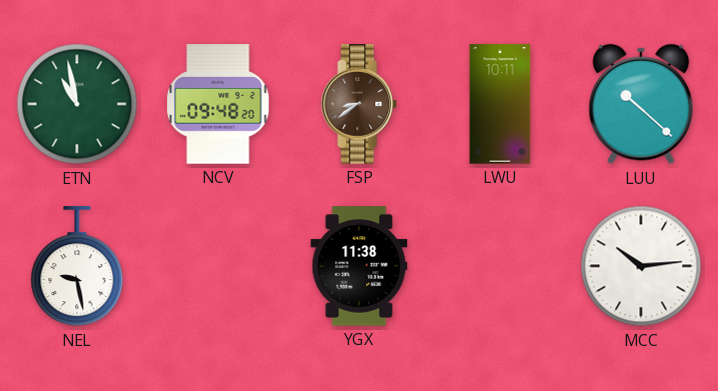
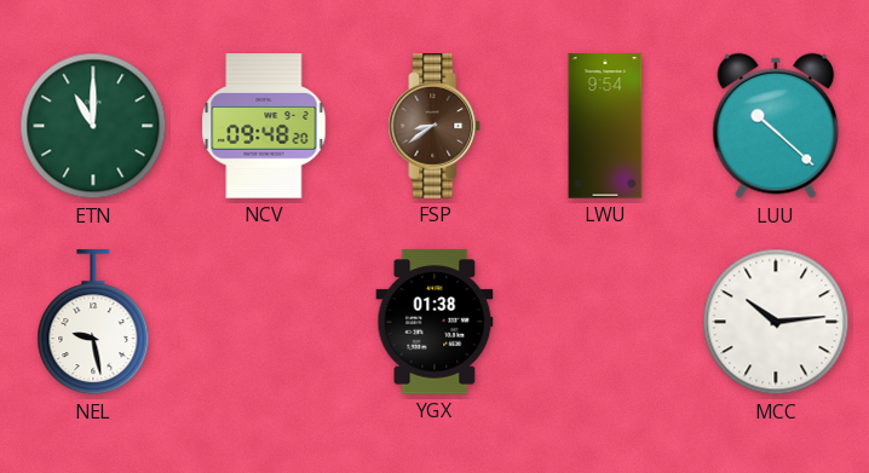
ETN: 10:58 -> 11:00 (93, 126)
LWU: 10:11 -> 9:54 (605, 126)
YGX: 11:38 -> 01:38 (434, 322)
